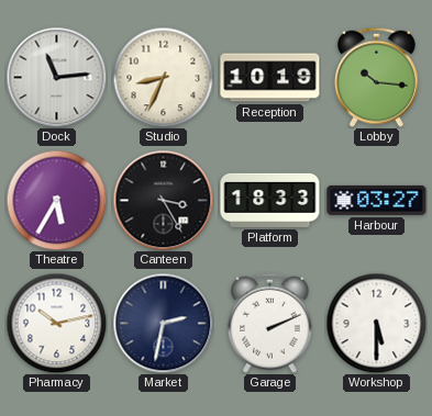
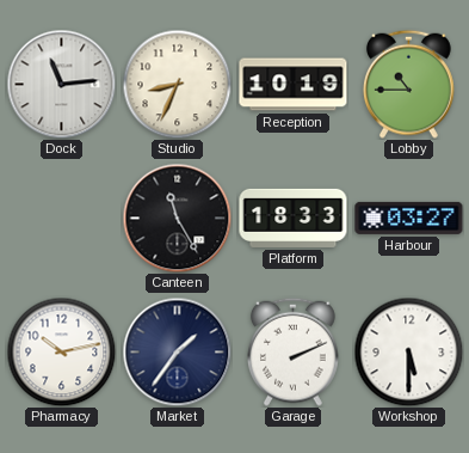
Lobby: 10:16 -> 10:45 (408, 84)
Theatre: 5:35 -> none (56, 200)
Canteen: 3:25 -> 11:25 (177, 218)
Market: 2:32 -> 1:36 (177, 351)
